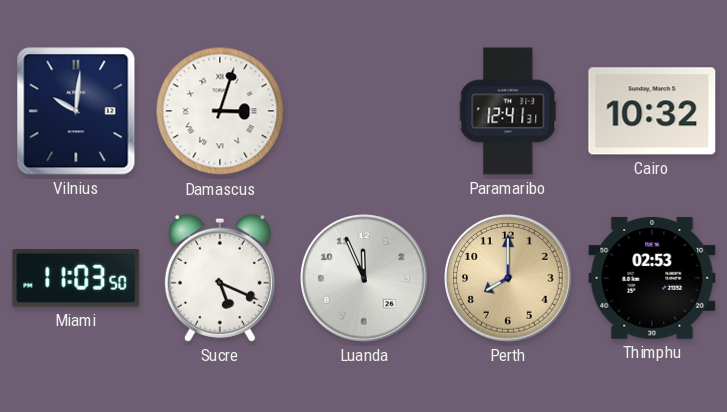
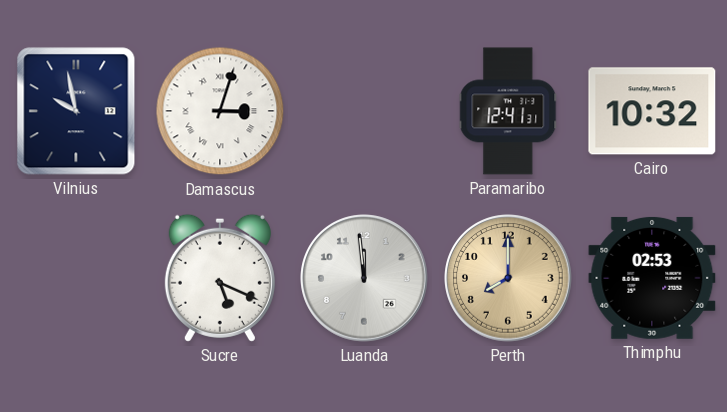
Vilnius: 10:01 -> 9:58 (76, 111)
Miami: 11:03 -> none (76, 278)
Luanda: 11:56 -> 11:59 (364, 278)
